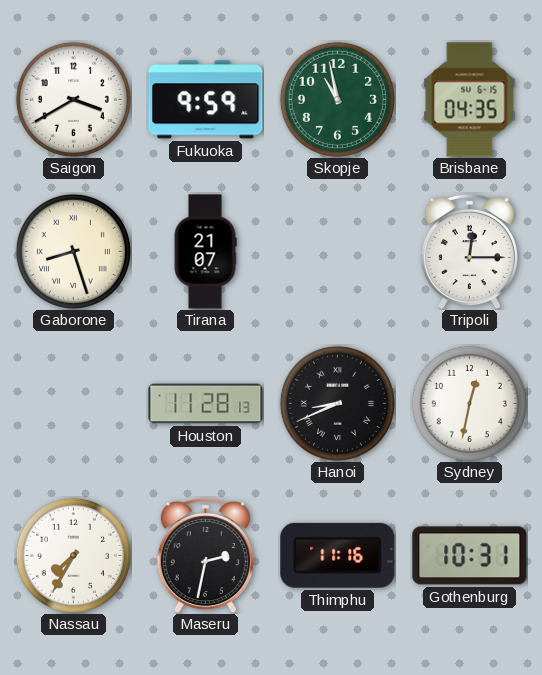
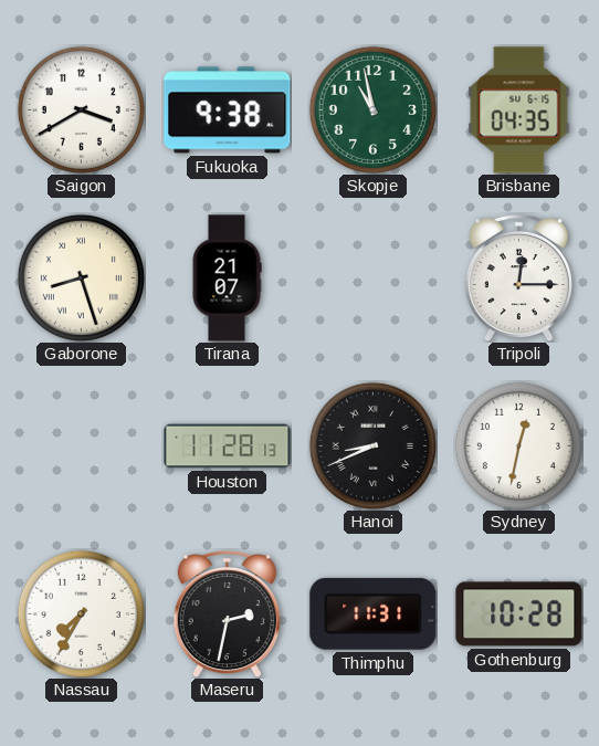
Fukuoka: 9:59 -> 9:38 (228, 111)
Thimphu: 11:16 -> 11:31 (374, 613)
Gothenburg: 10:31 -> 10:28 (519, 614)
